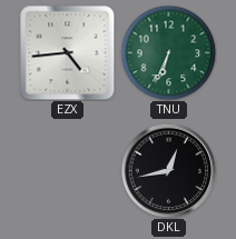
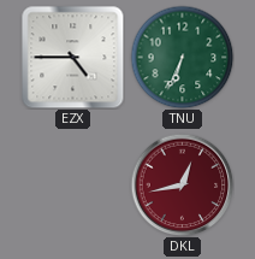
EZX: 4:44 -> 4:45 (72, 57)
DKL dial: black -> burgundy (182, 184)
